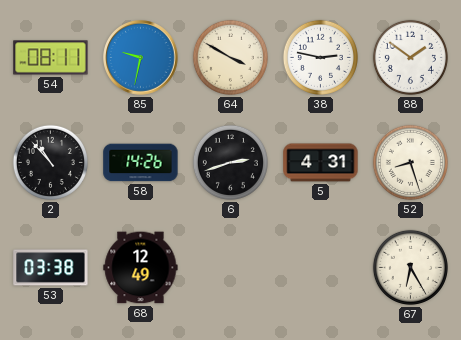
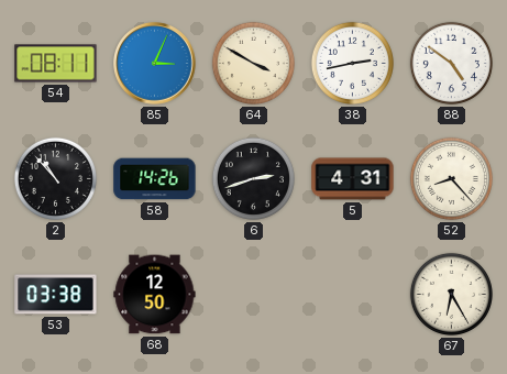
85: 9:32 -> 3:04 (155, 64)
38: 2:47 -> 2:43 (352, 63)
88: 1:51 -> 4:51 (451, 63)
52: 8:27 -> 8:23 (451, 178)
68: 12:49 -> 12:50 (155, 295)
